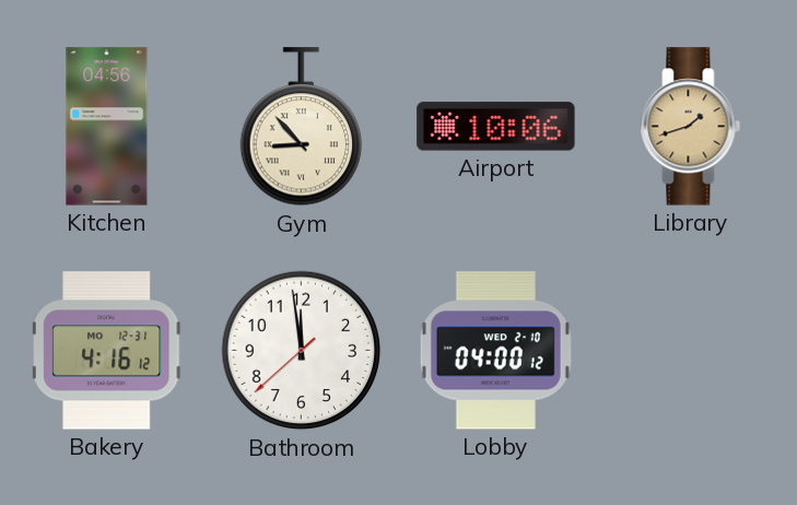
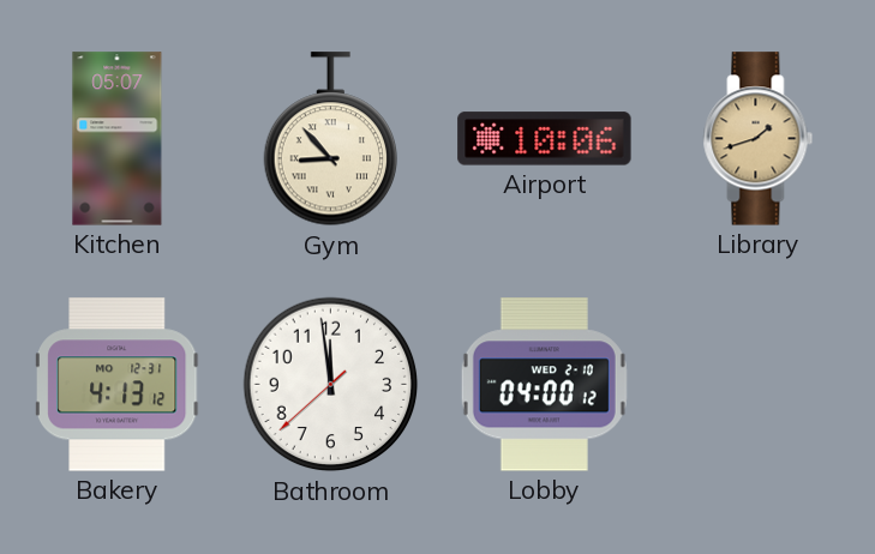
Kitchen: 04:56 -> 05:07 (118, 139)
Bakery: 4:16 -> 4:13 (119, 385)
